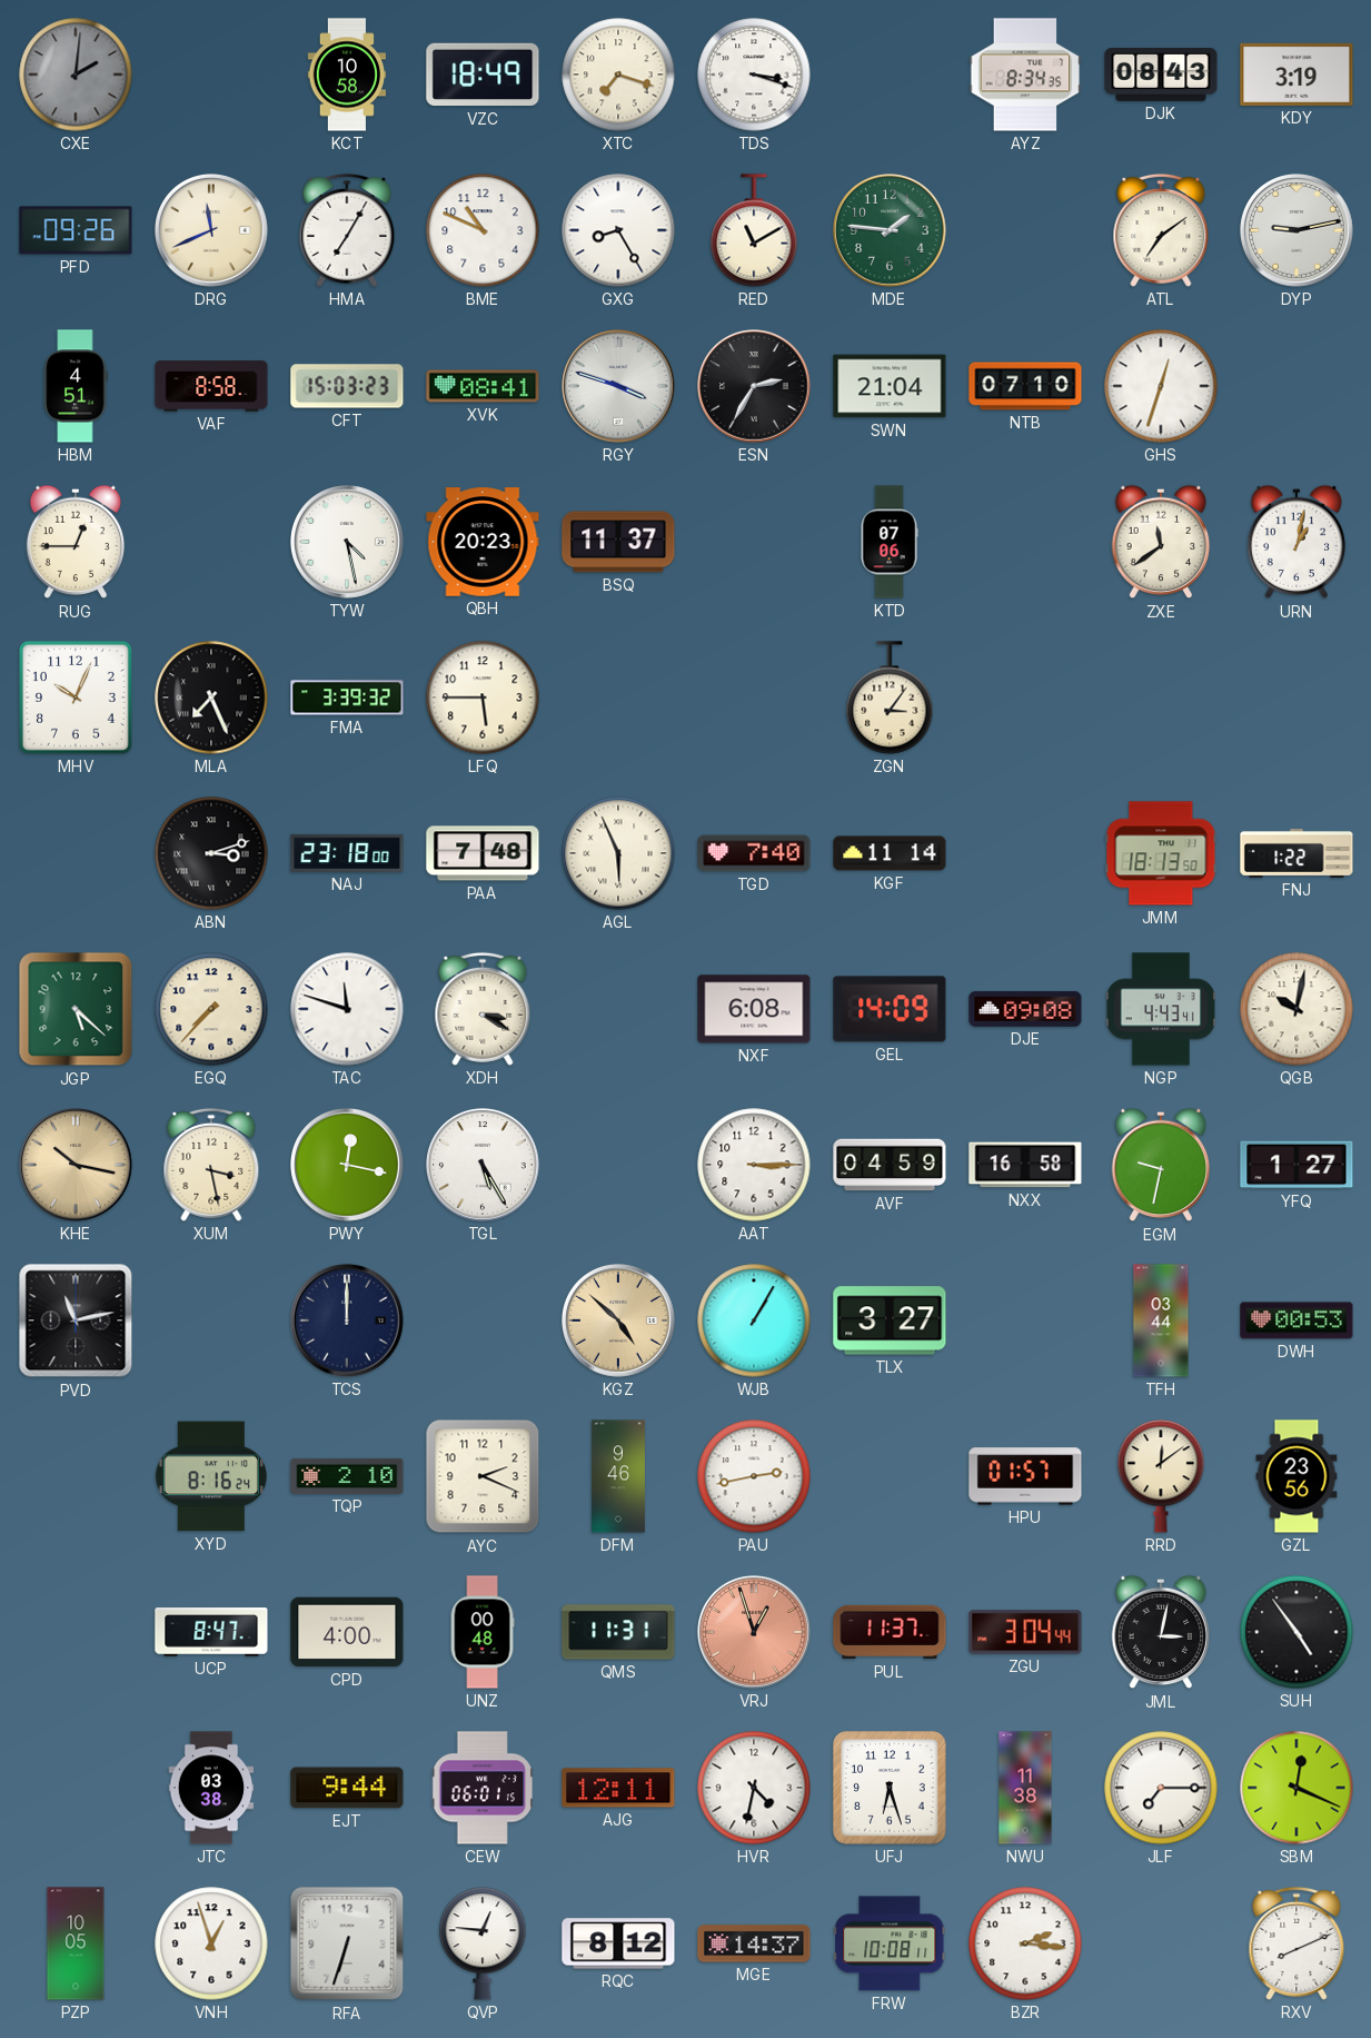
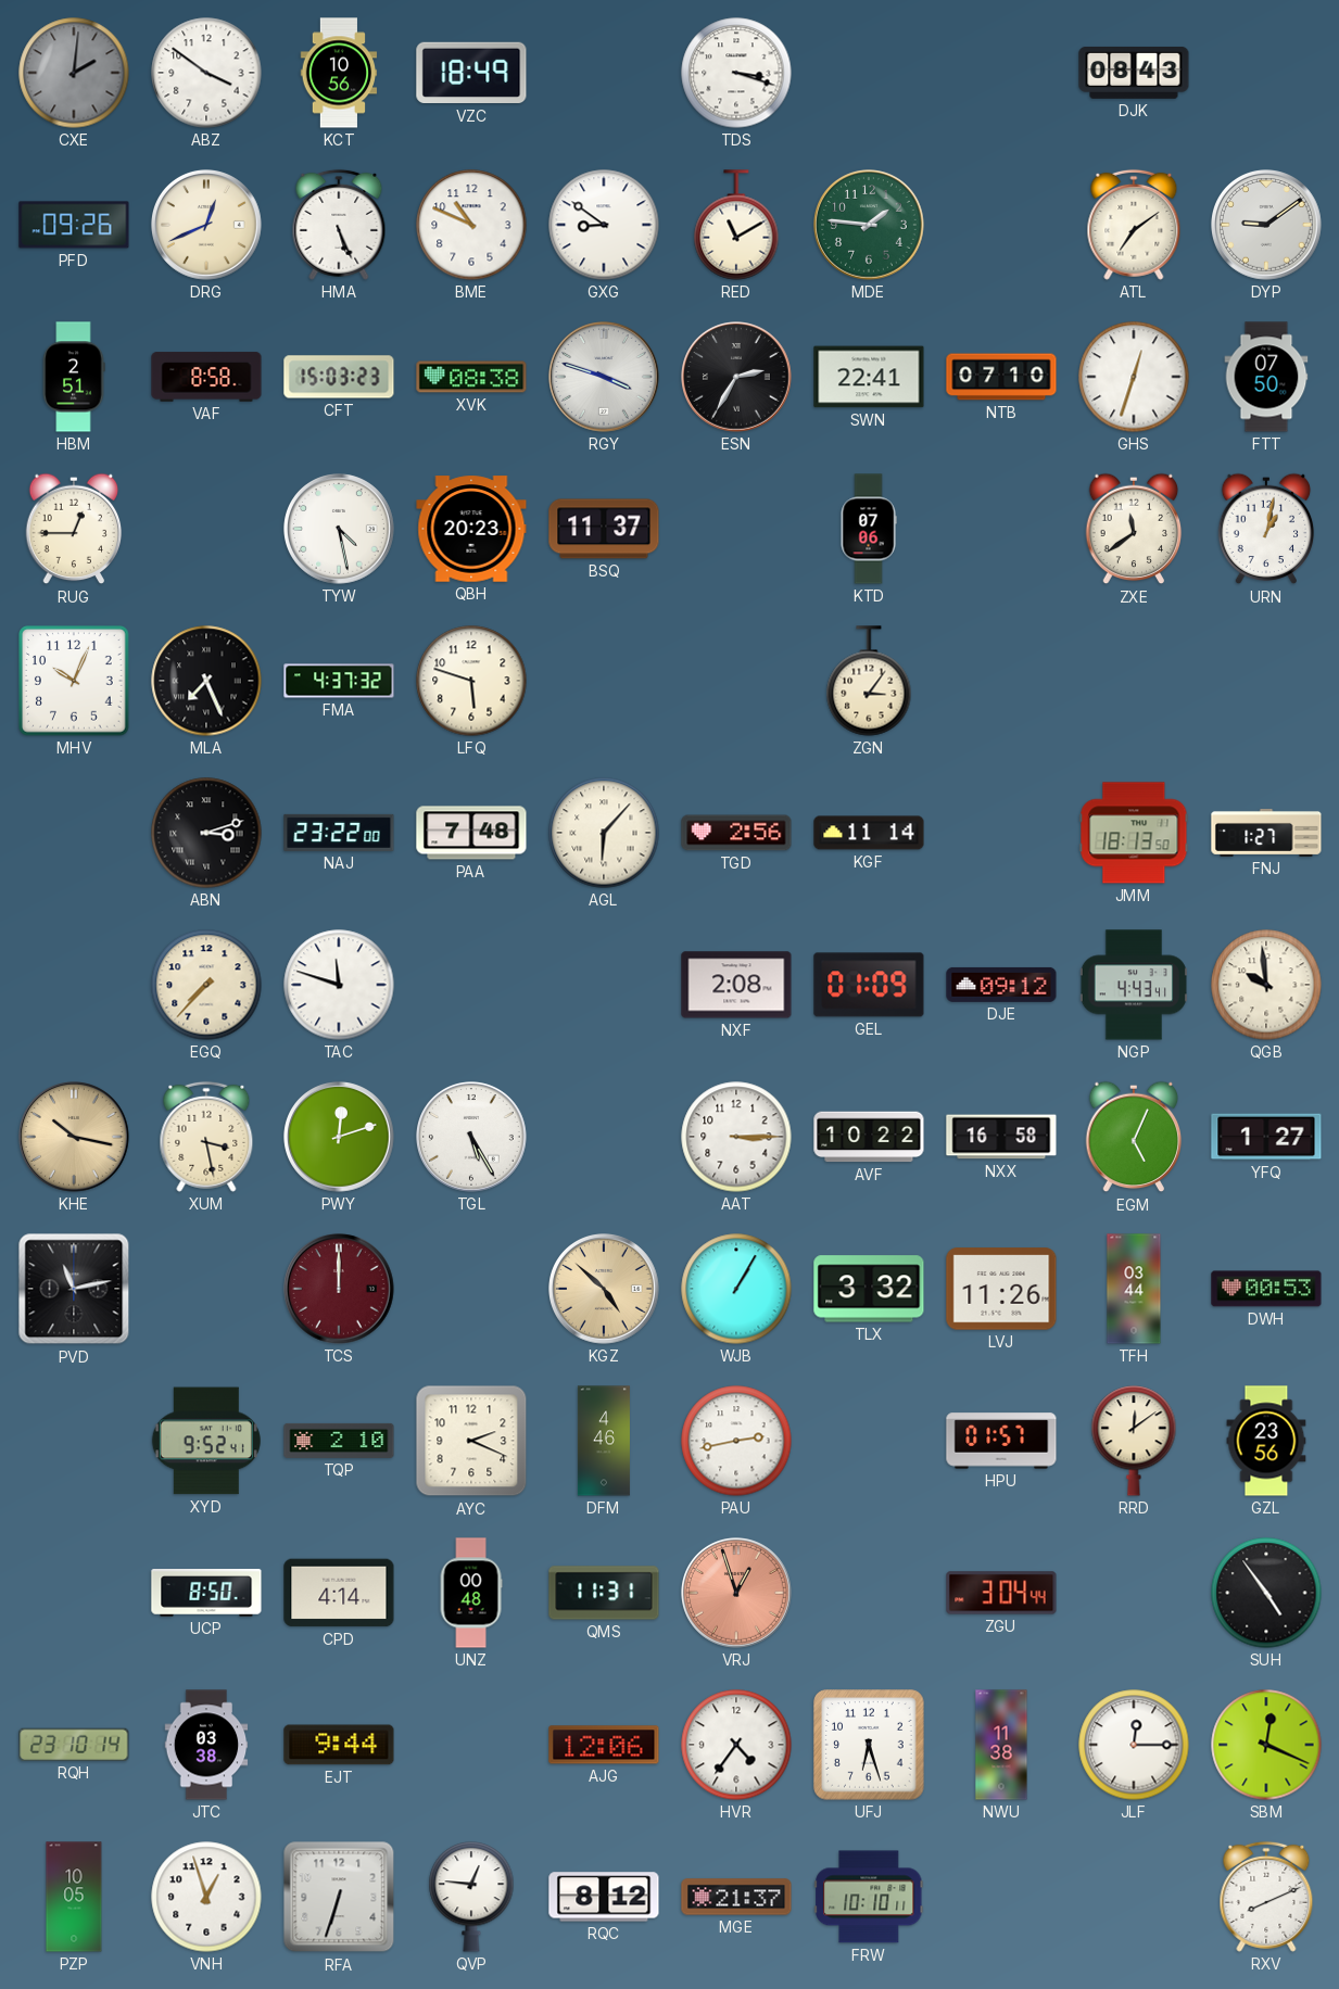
ABZ: none -> 3:51 (206, 73)
KCT: 10:58 -> 10:56 (339, 73)
XTC: 7:18 -> none (618, 75)
AYZ: 8:34 -> none (1025, 75)
KDY: 3:19 -> none (1297, 75)
DRG: 11:41 -> 12:41 (207, 226)
HMA: 7:05 -> 5:26 (339, 225)
GXG: 8:25 -> 8:51 (604, 225)
DYP: 9:13 -> 9:09 (1267, 226)
HBM: 4:51 -> 2:51 (74, 377)
XVK: 08:41 -> 08:38 (471, 377)
SWN: 21:04 -> 22:41 (869, 377)
FTT: none -> 07:50 (1266, 377)
FMA: 3:39 -> 4:37 (339, 681)
LFQ: 5:45 -> 5:48 (471, 681)
NAJ: 23:18 -> 23:22 (339, 833)
AGL: 5:56 -> 6:07 (604, 833)
TGD: 7:40 -> 2:56 (736, 833)
FNJ: 1:22 -> 1:27 (1266, 833)
JGP: 5:22 -> none (76, 1009)
XDH: 3:20 -> none (483, 1009)
NXF: 6:08 -> 2:08 (736, 985)
GEL: 14:09 -> 01:09 (869, 985)
DJE: 09:08 -> 09:12 (1001, 985)
QGB: 10:02 -> 9:59 (1266, 985)
PWY: 12:17 -> 12:12 (340, 1138)
AVF: 04:59 -> 10:22 (869, 1137)
EGM: 9:32 -> 5:04 (1134, 1137)
TCS dial: navy -> burgundy (340, 1290)
TLX: 3:27 -> 3:32 (869, 1289)
LVJ: none -> 11:26 (1001, 1289)
XYD: 8:16 -> 9:52 (206, 1441)
DFM: 9:46 -> 4:46 (604, 1441)
UCP: 8:47 -> 8:50 (206, 1594)
CPD: 4:00 -> 4:14 (339, 1593)
PUL: 11:37 -> none (890, 1632)
JML: 3:02 -> none (1161, 1632)
RQH: none -> 23:10 (74, 1745)
CEW: 06:01 -> none (483, 1788)
AJG: 12:11 -> 12:06 (604, 1745)
HVR: 4:32 -> 4:36 (736, 1745)
JLF: 7:15 -> 12:15 (1134, 1745)
MGE: 14:37 -> 21:37 (736, 1897)
FRW: 10:08 -> 10:10 (869, 1897)
BZR: 2:16 -> none (1025, 1943)
